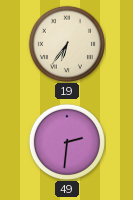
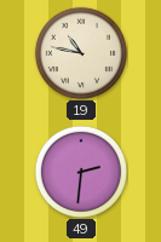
19: 6:36 -> 10:47 (81, 53)
